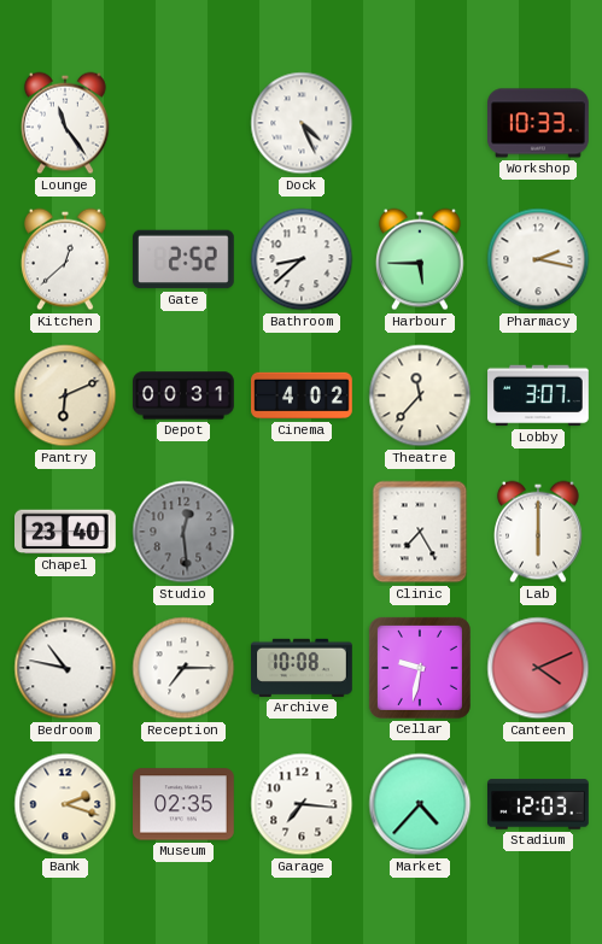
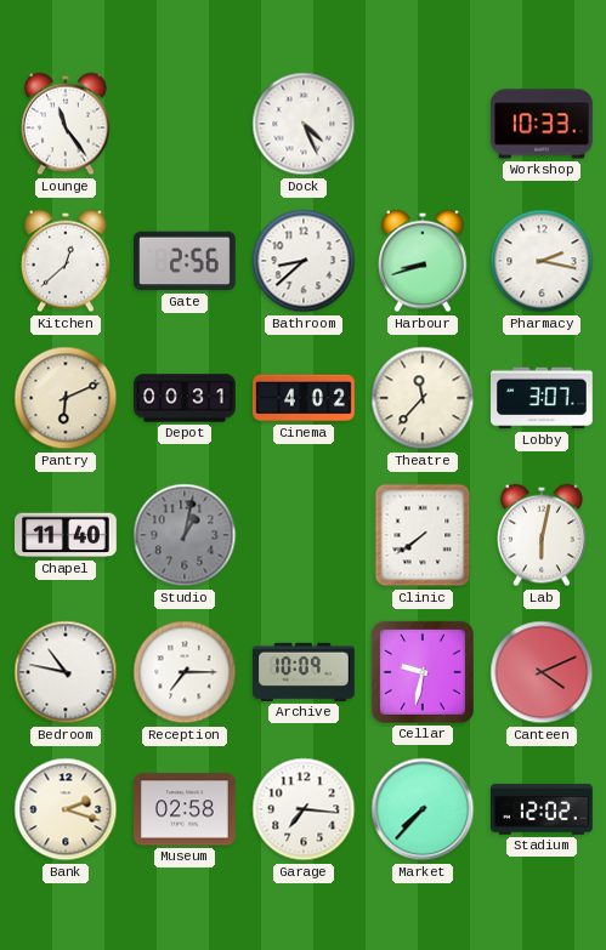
Gate: 2:52 -> 2:56 (186, 261)
Harbour: 5:45 -> 8:42 (424, 261)
Chapel: 23:40 -> 11:40 (66, 535)
Studio: 12:29 -> 1:02 (185, 535)
Clinic: 7:25 -> 7:39 (423, 535)
Lab: 6:00 -> 6:02 (543, 535)
Archive: 10:08 -> 10:09 (305, 672)
Museum: 02:35 -> 02:58 (186, 809)
Market: 4:37 -> 7:37 (423, 809)
Stadium: 12:03 -> 12:02 (543, 809)
